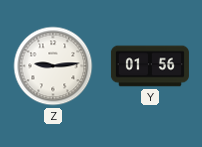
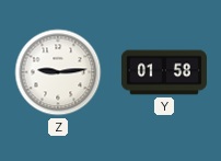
Y: 01:56 -> 01:58 (164, 72)
